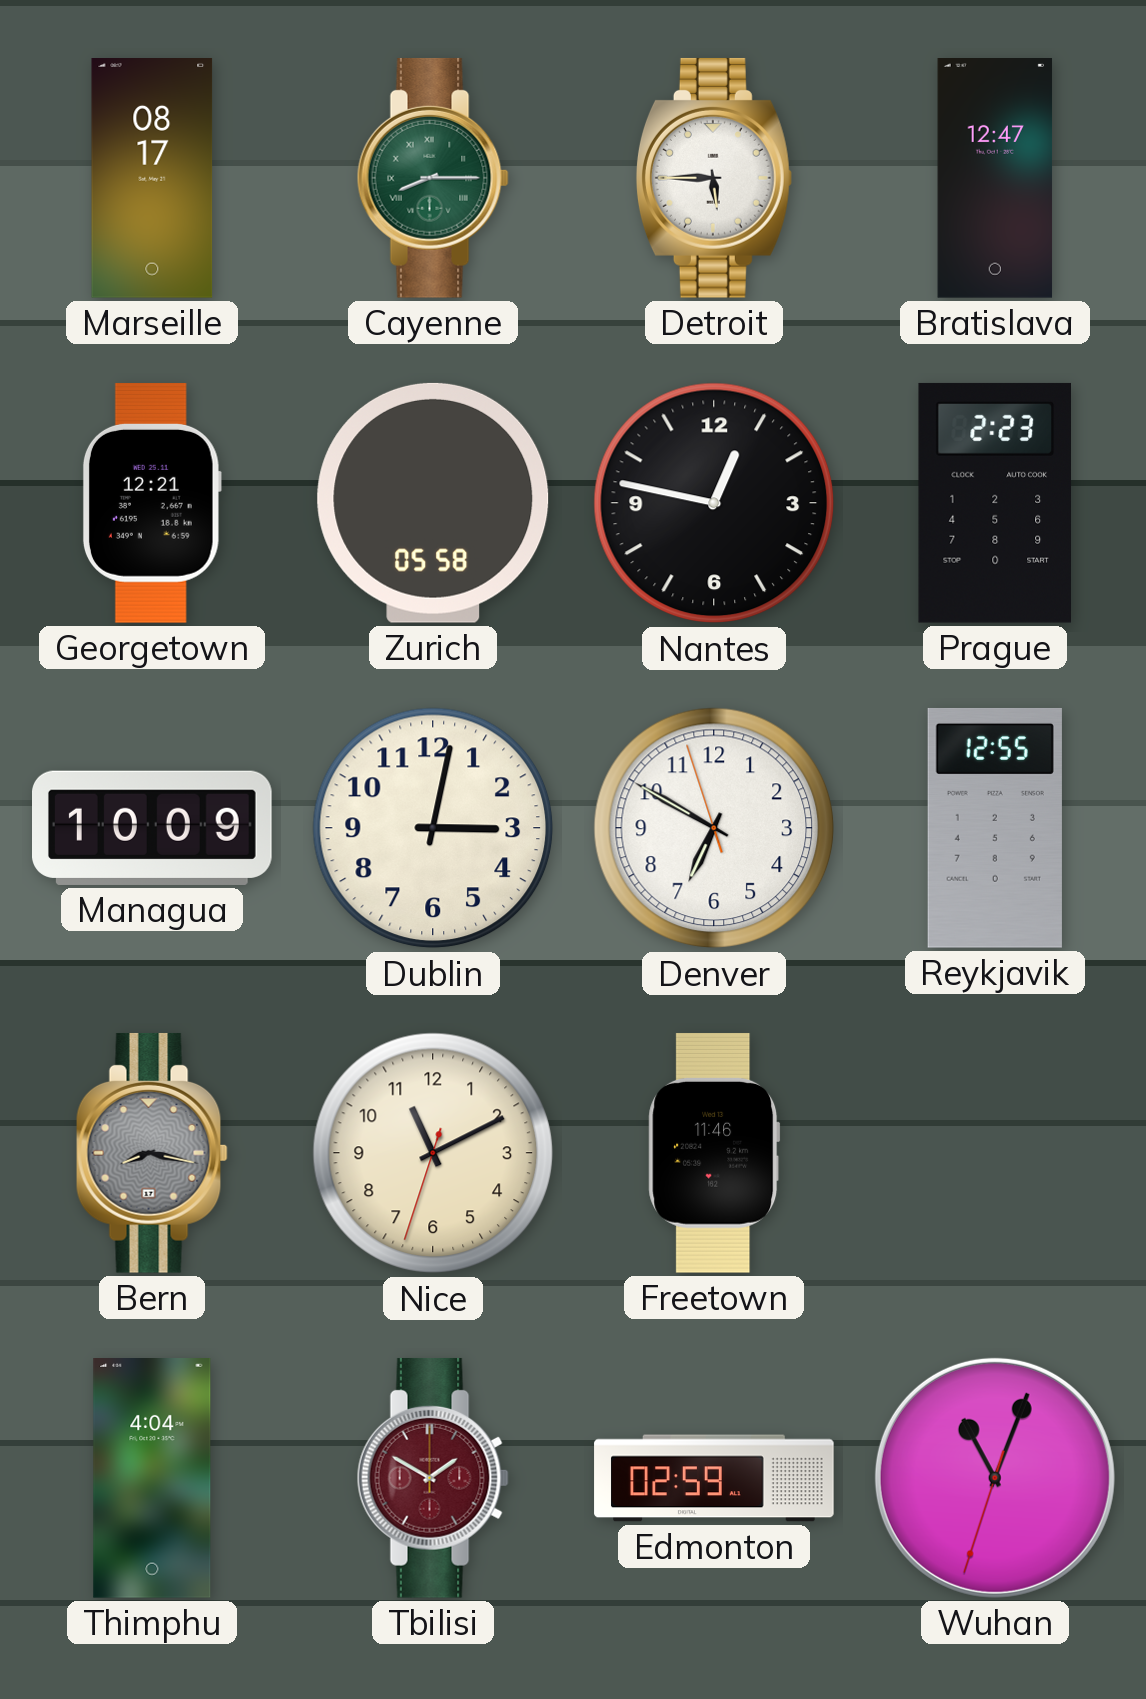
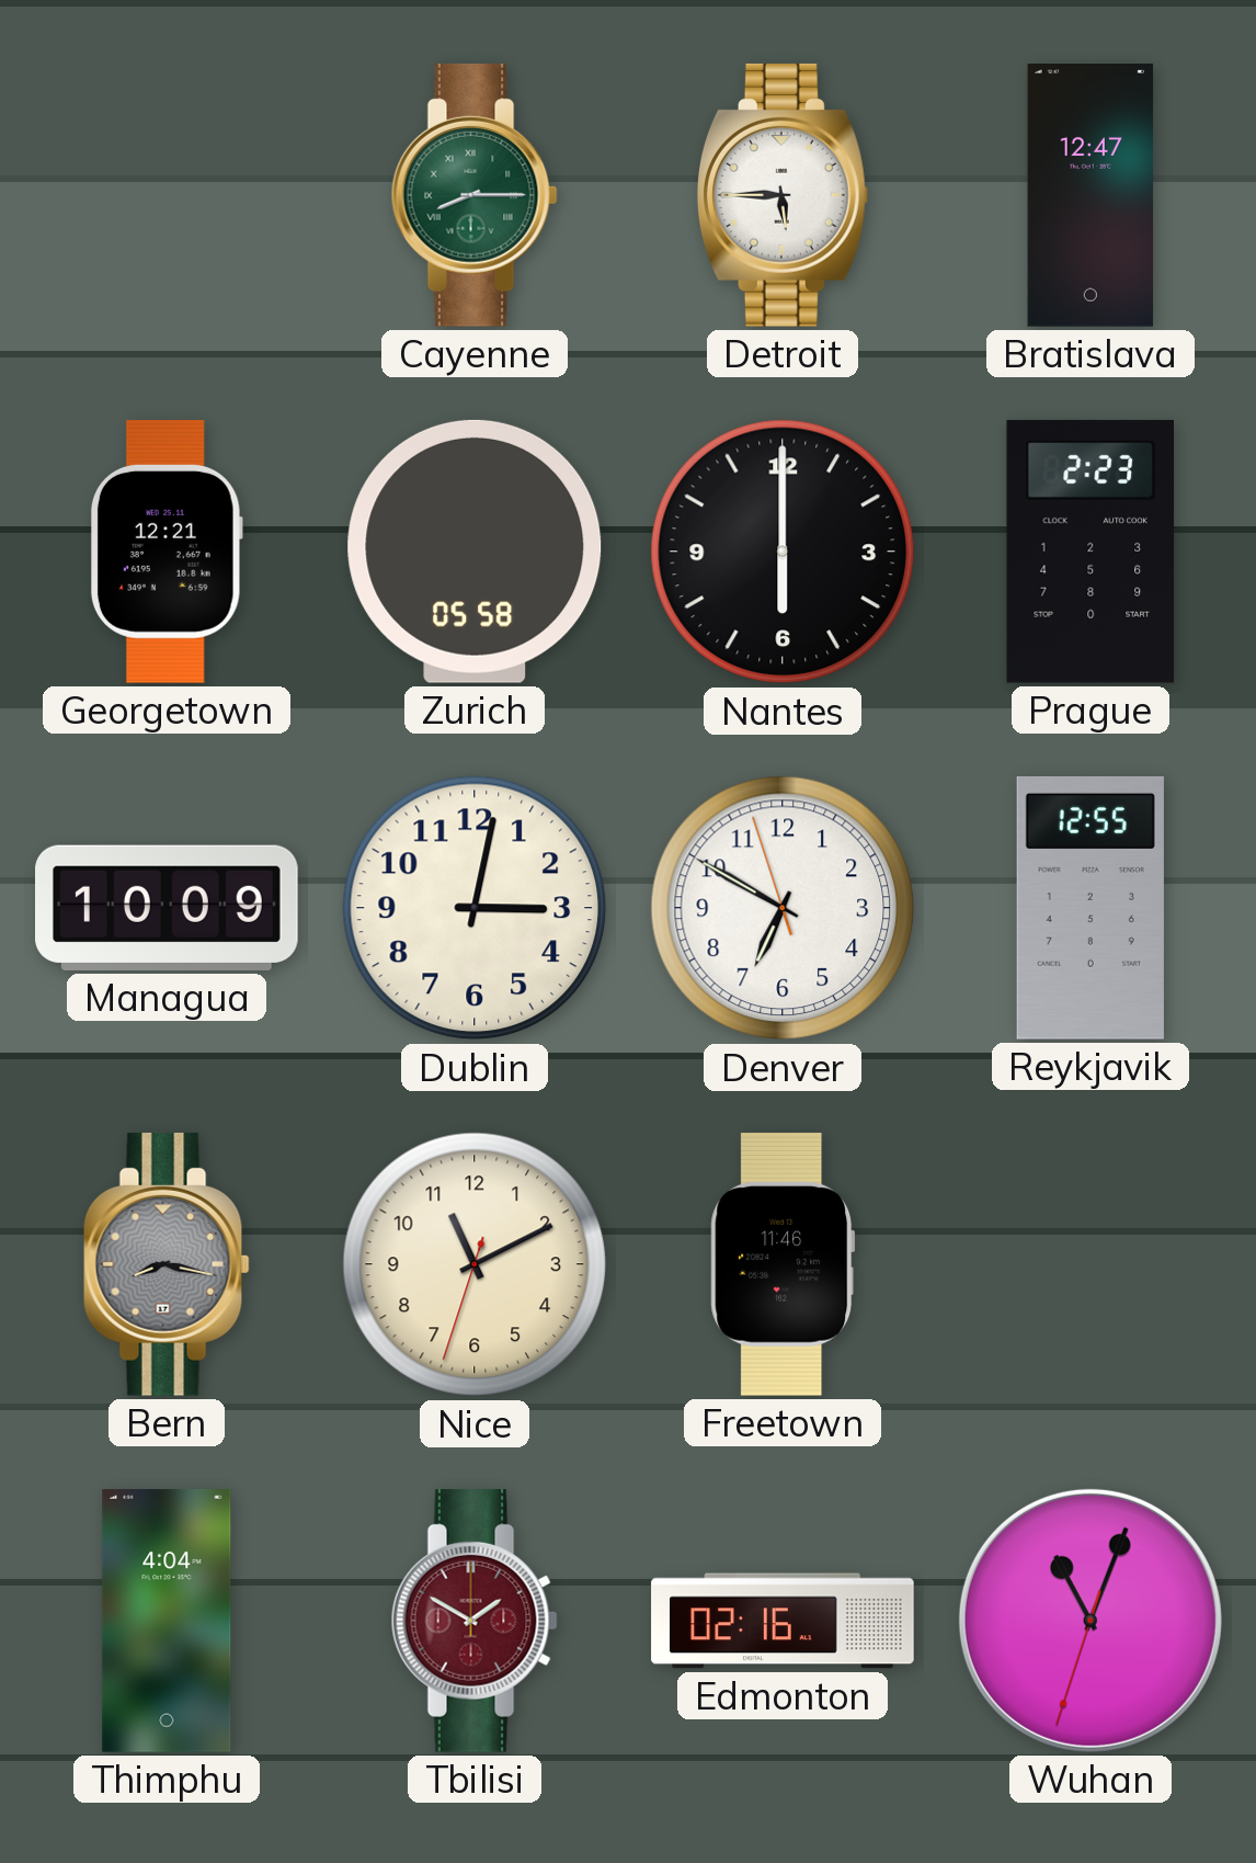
Marseille: 08:17 -> none (152, 179)
Nantes: 12:47 -> 6:00 (783, 552)
Edmonton: 02:59 -> 02:16 (783, 1621)
